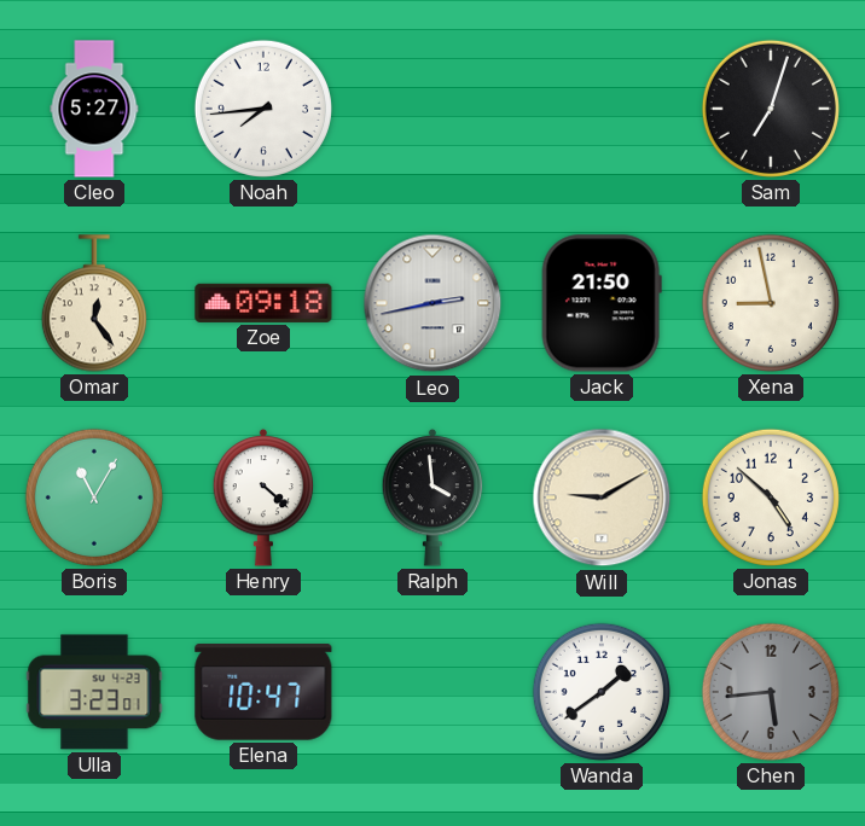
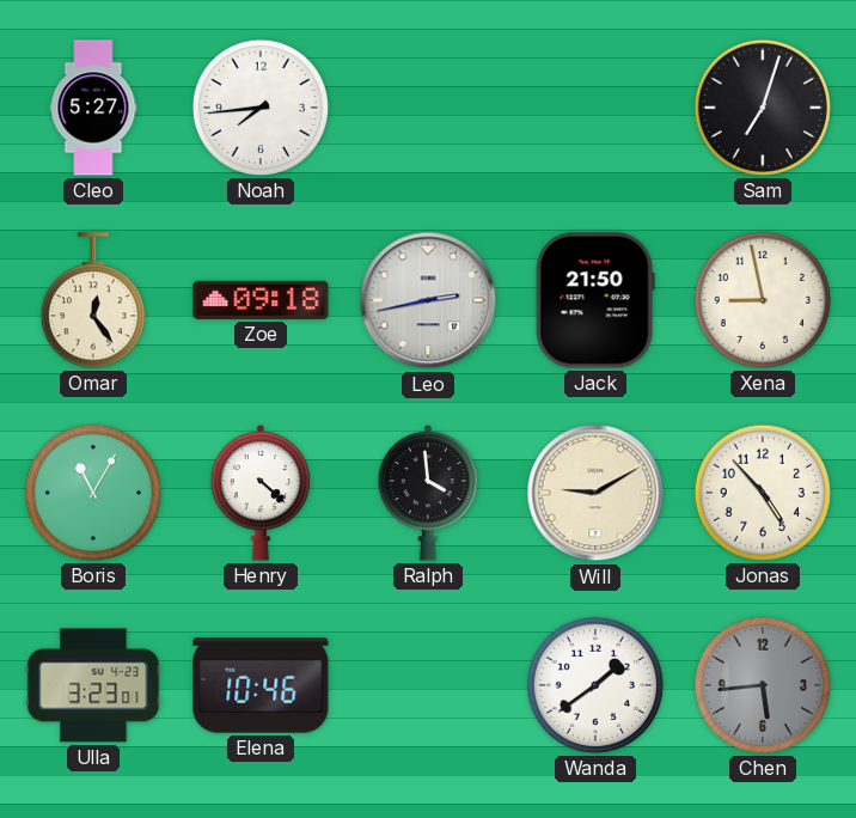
Jonas: 4:52 -> 4:53 (763, 493)
Elena: 10:47 -> 10:46 (261, 685)
